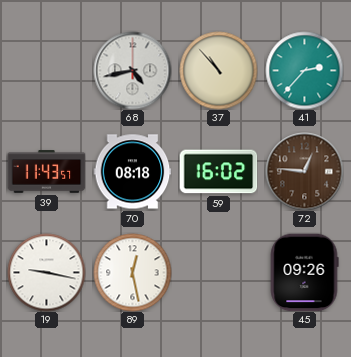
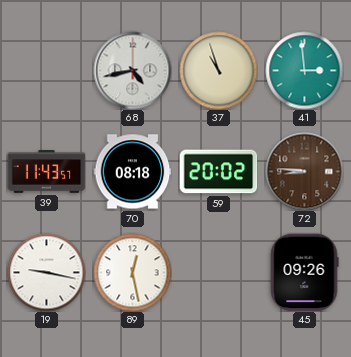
37: 10:53 -> 10:57 (218, 70)
41: 2:37 -> 2:59 (304, 70)
59: 16:02 -> 20:02 (218, 172)
72: 12:46 -> 8:46 (304, 171)
